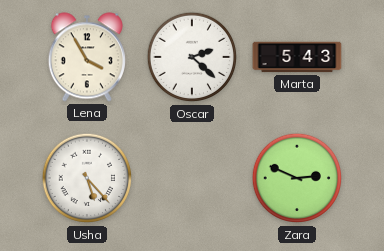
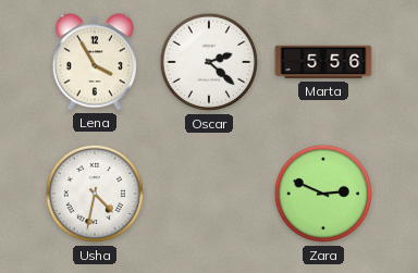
Marta: 5:43 -> 5:56 (323, 62)
Usha: 5:23 -> 4:32 (95, 194)
